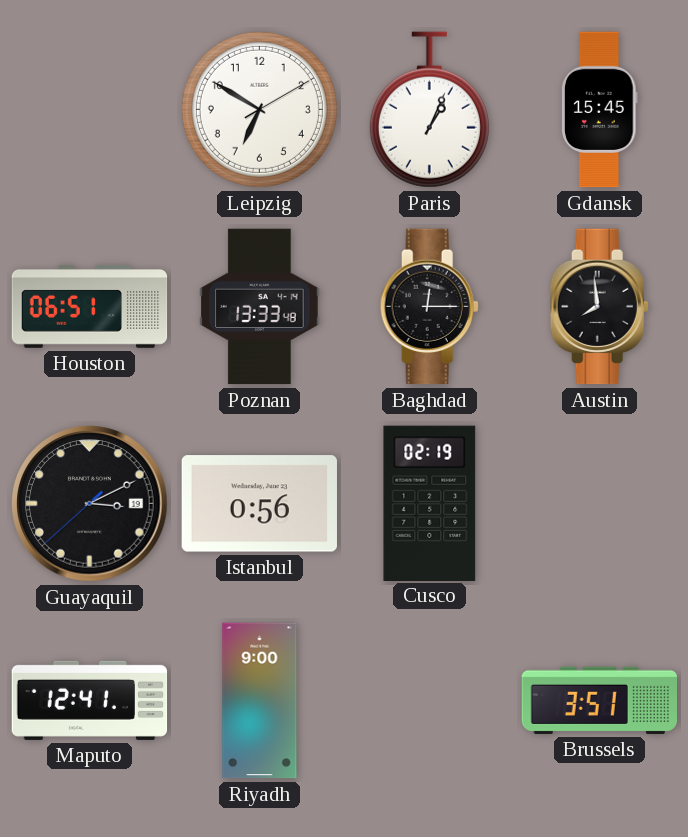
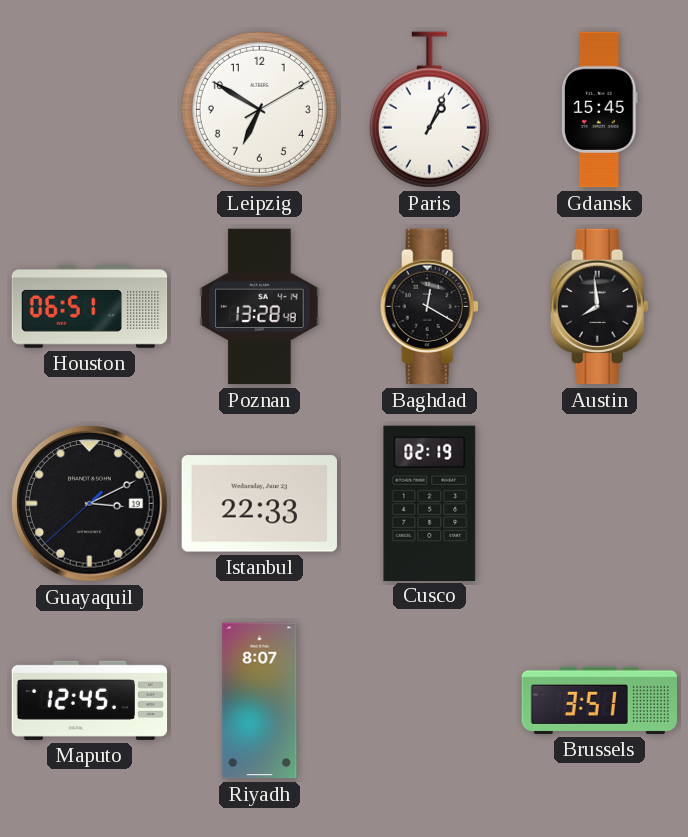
Poznan: 13:33 -> 13:28 (260, 307)
Baghdad: 12:15 -> 12:20 (429, 307)
Istanbul: 0:56 -> 22:33 (259, 504)
Maputo: 12:41 -> 12:45 (90, 700)
Riyadh: 9:00 -> 8:07 (260, 701)
